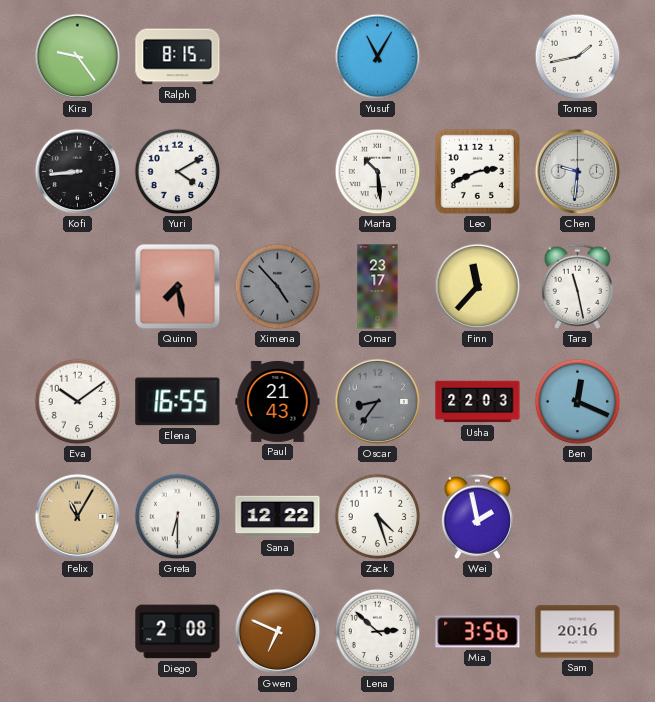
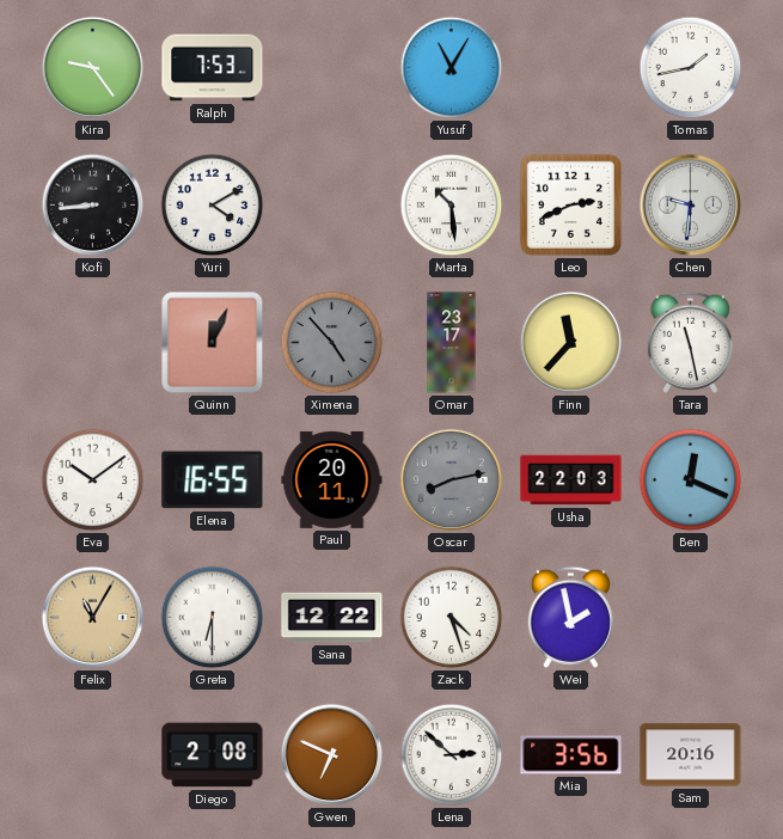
Ralph: 8:15 -> 7:53 (213, 68)
Quinn: 7:28 -> 12:04 (213, 343)
Paul: 21:43 -> 20:11 (332, 479)
Oscar: 8:36 -> 8:13 (452, 480)
